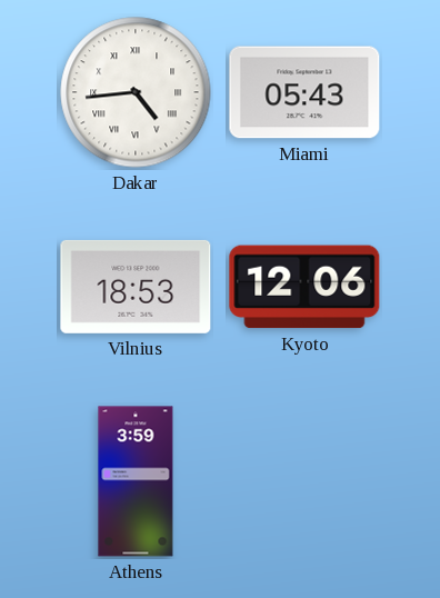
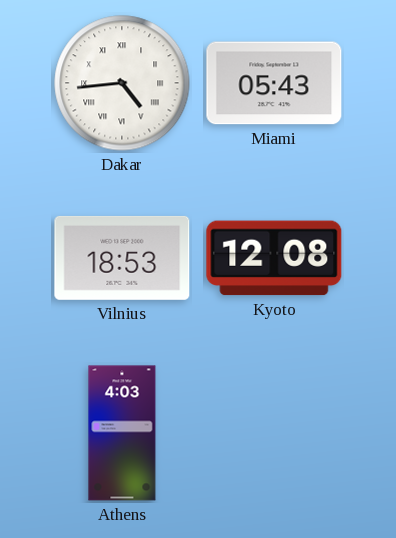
Kyoto: 12:06 -> 12:08 (274, 258)
Athens: 3:59 -> 4:03 (122, 433)
